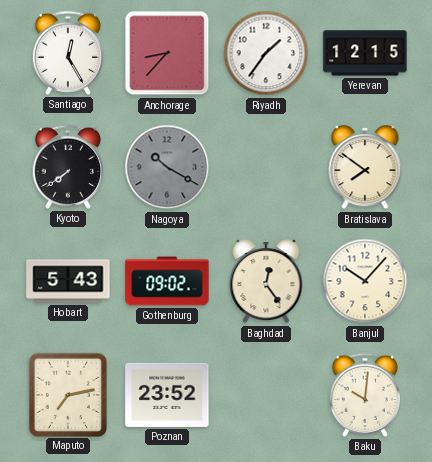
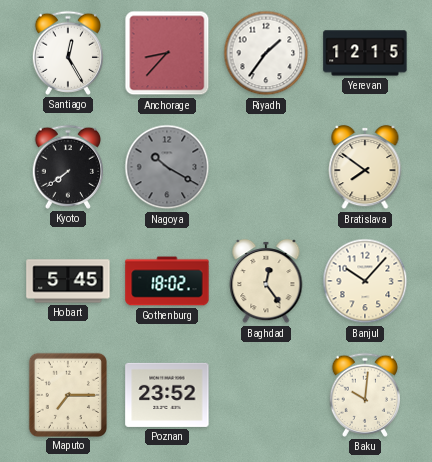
Hobart: 5:43 -> 5:45 (68, 281)
Gothenburg: 09:02 -> 18:02 (167, 281)
Maputo: 7:13 -> 7:15 (67, 394)
